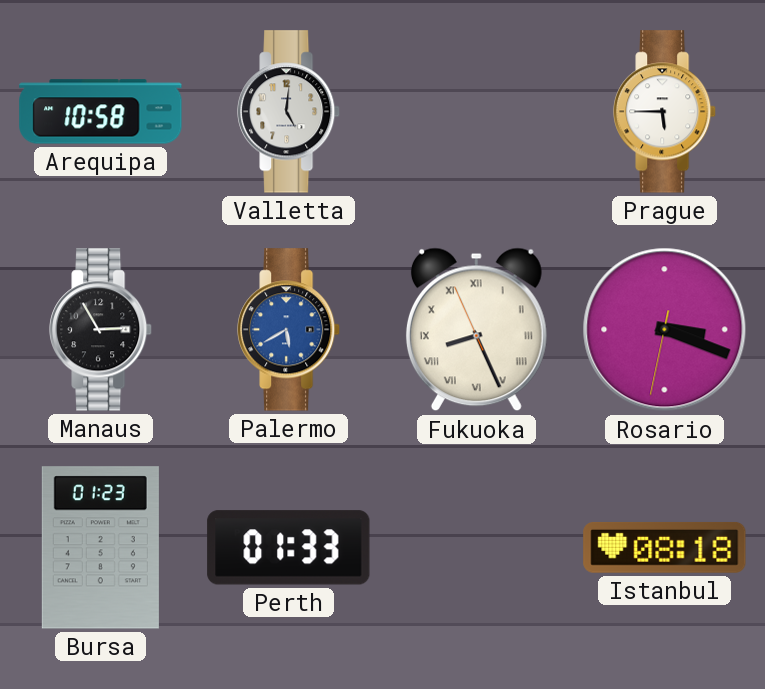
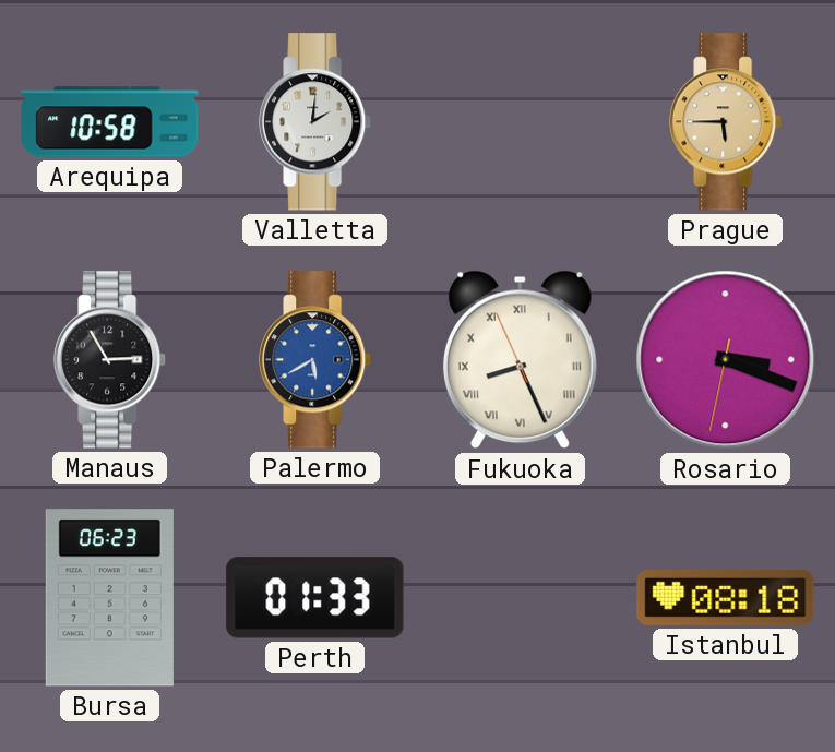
Valletta: 5:01 -> 2:01 (317, 122)
Prague dial: white -> champagne (727, 122)
Bursa: 01:23 -> 06:23 (109, 598)
